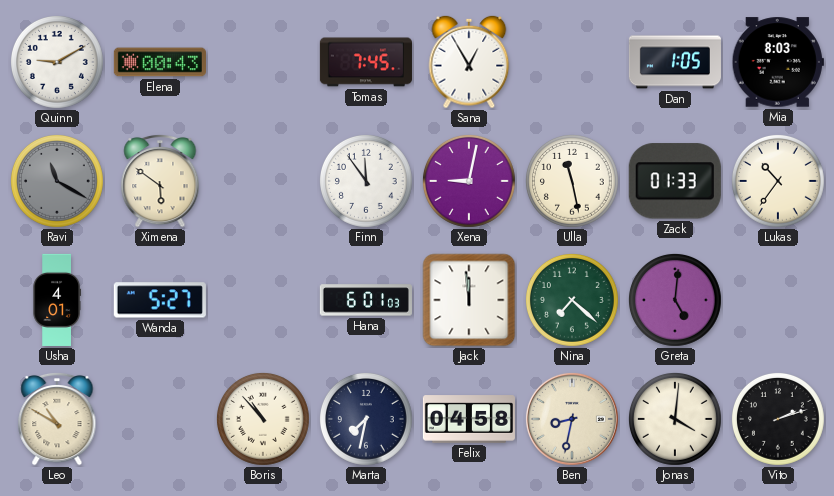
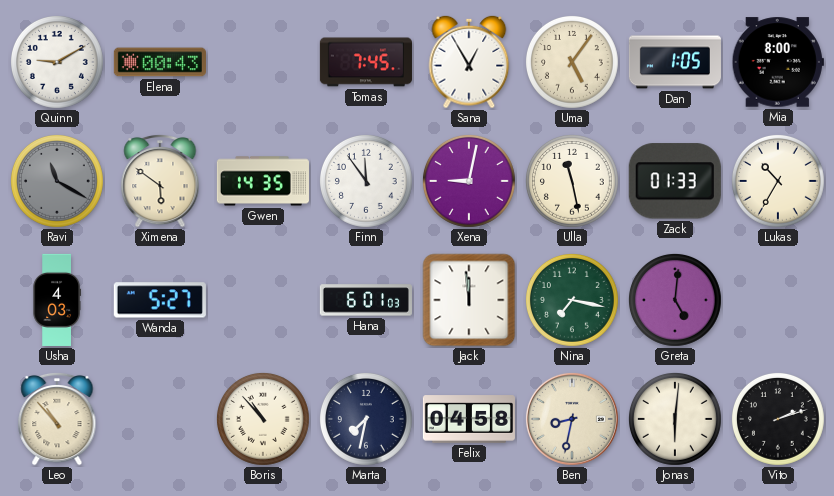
Uma: none -> 5:06 (572, 62)
Mia: 8:03 -> 8:00 (778, 62)
Gwen: none -> 14:35 (263, 181)
Lukas: 10:36 -> 10:35 (778, 181)
Usha: 4:01 -> 4:03 (57, 300)
Nina: 7:22 -> 7:17 (572, 300)
Leo: 10:50 -> 10:53 (57, 419)
Jonas: 4:01 -> 6:01 (675, 419)
